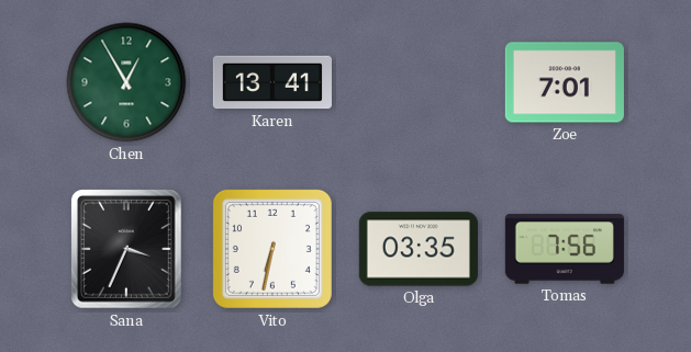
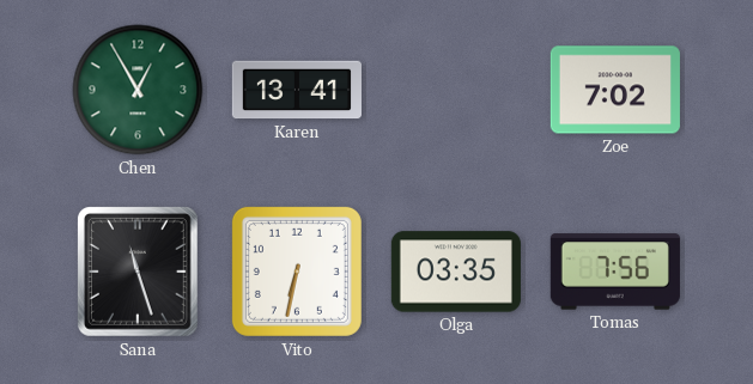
Zoe: 7:01 -> 7:02 (615, 90)
Sana: 3:34 -> 11:27 (139, 273)
